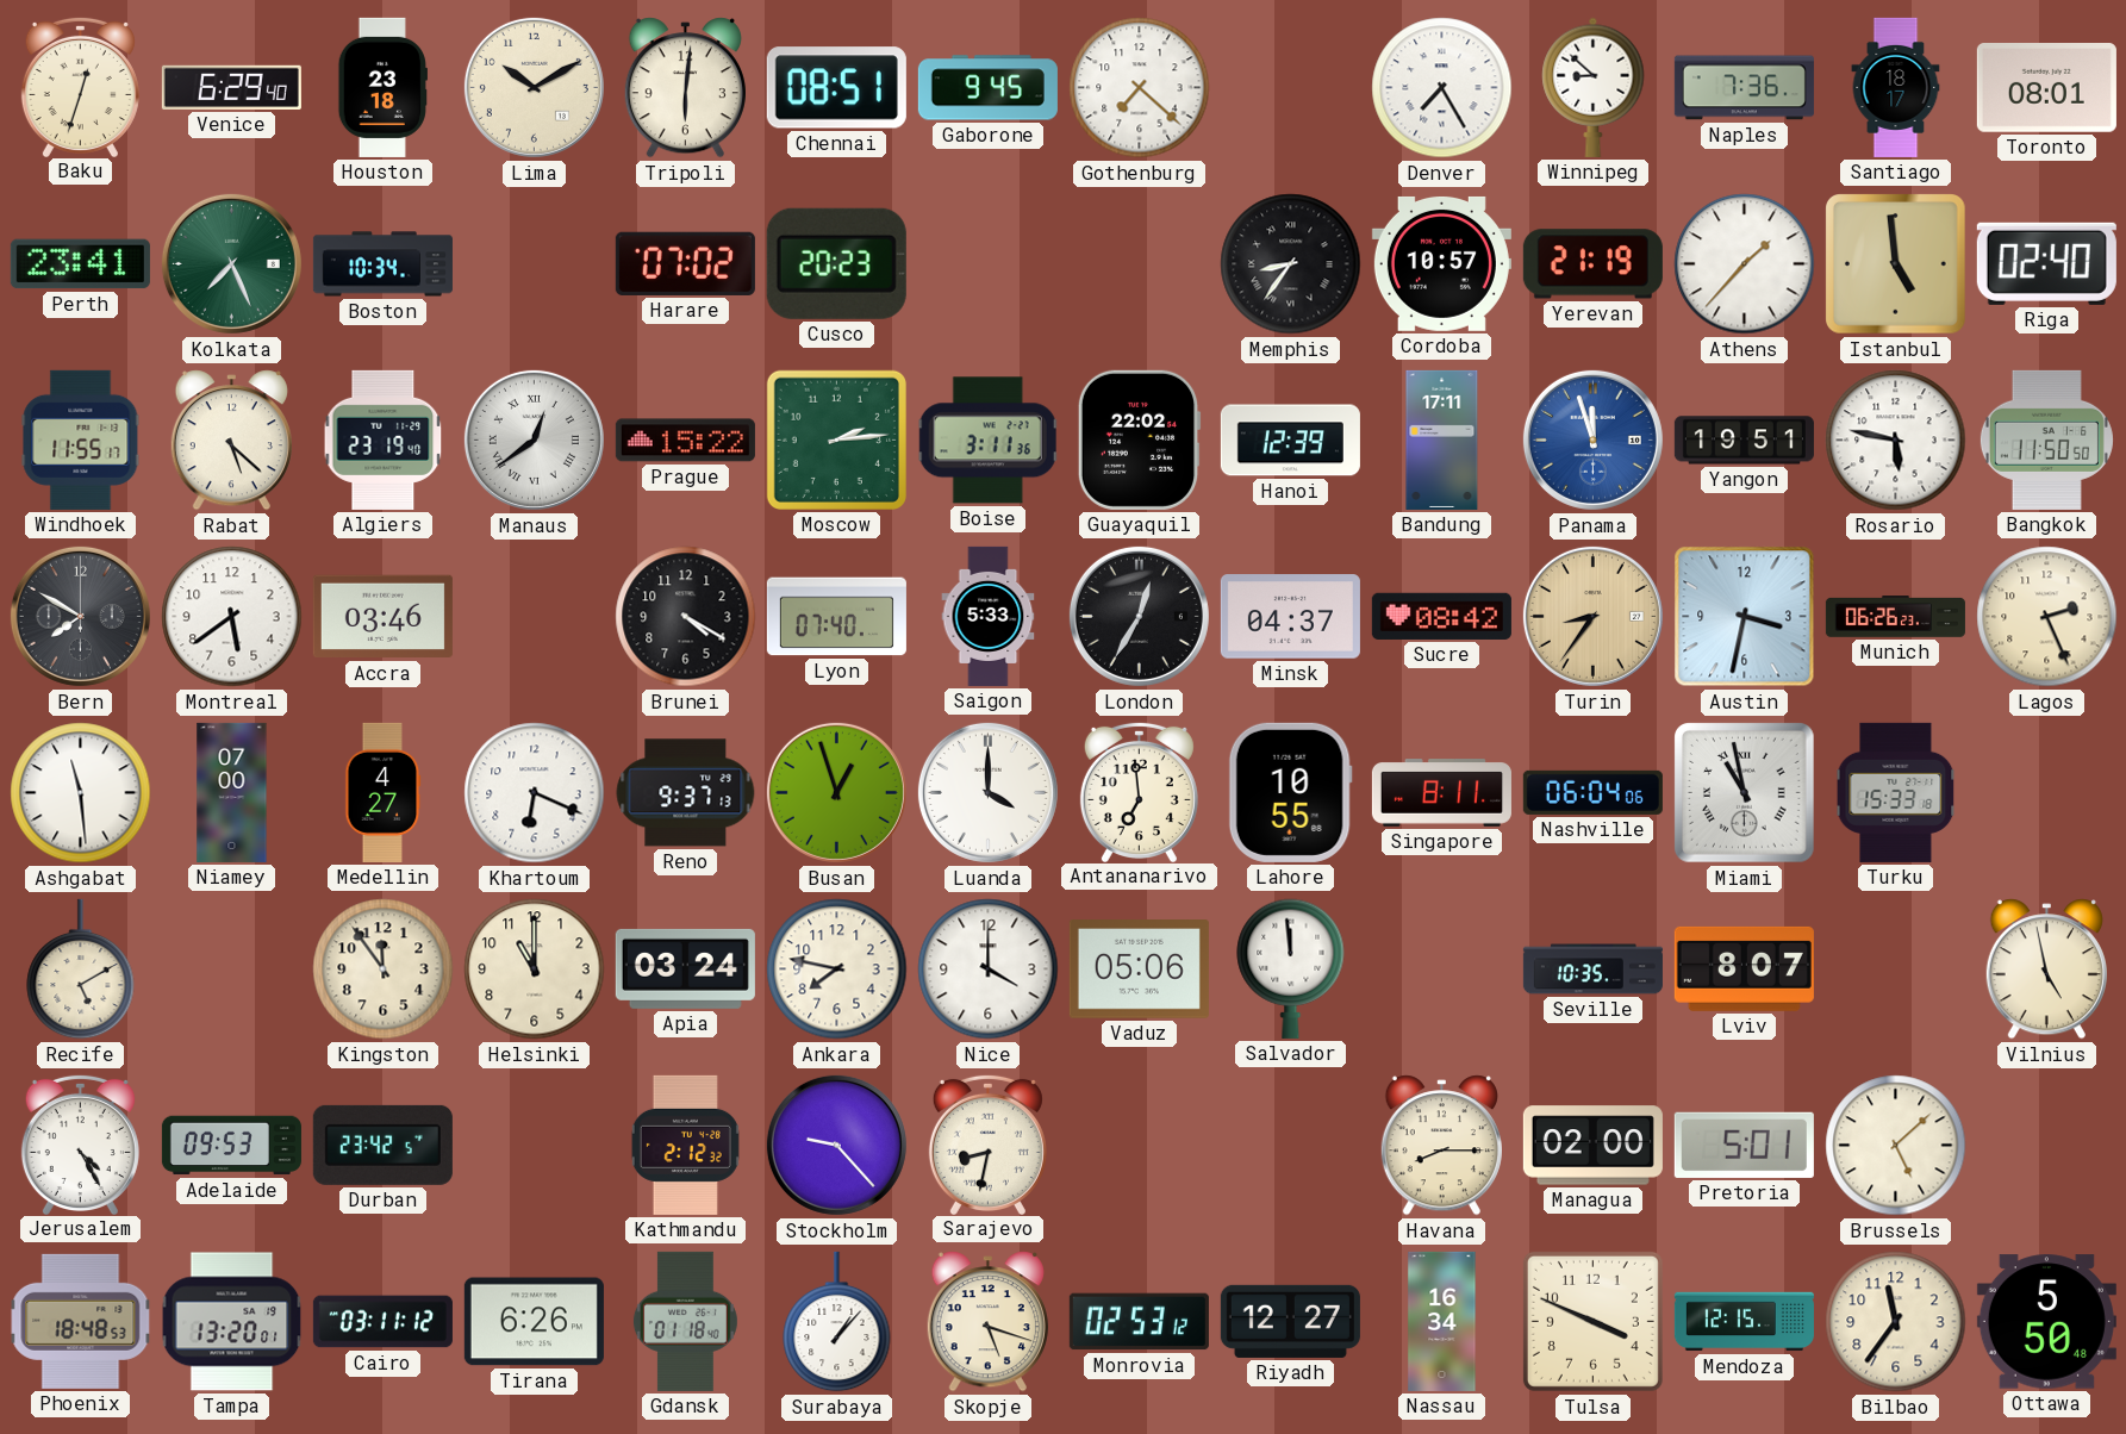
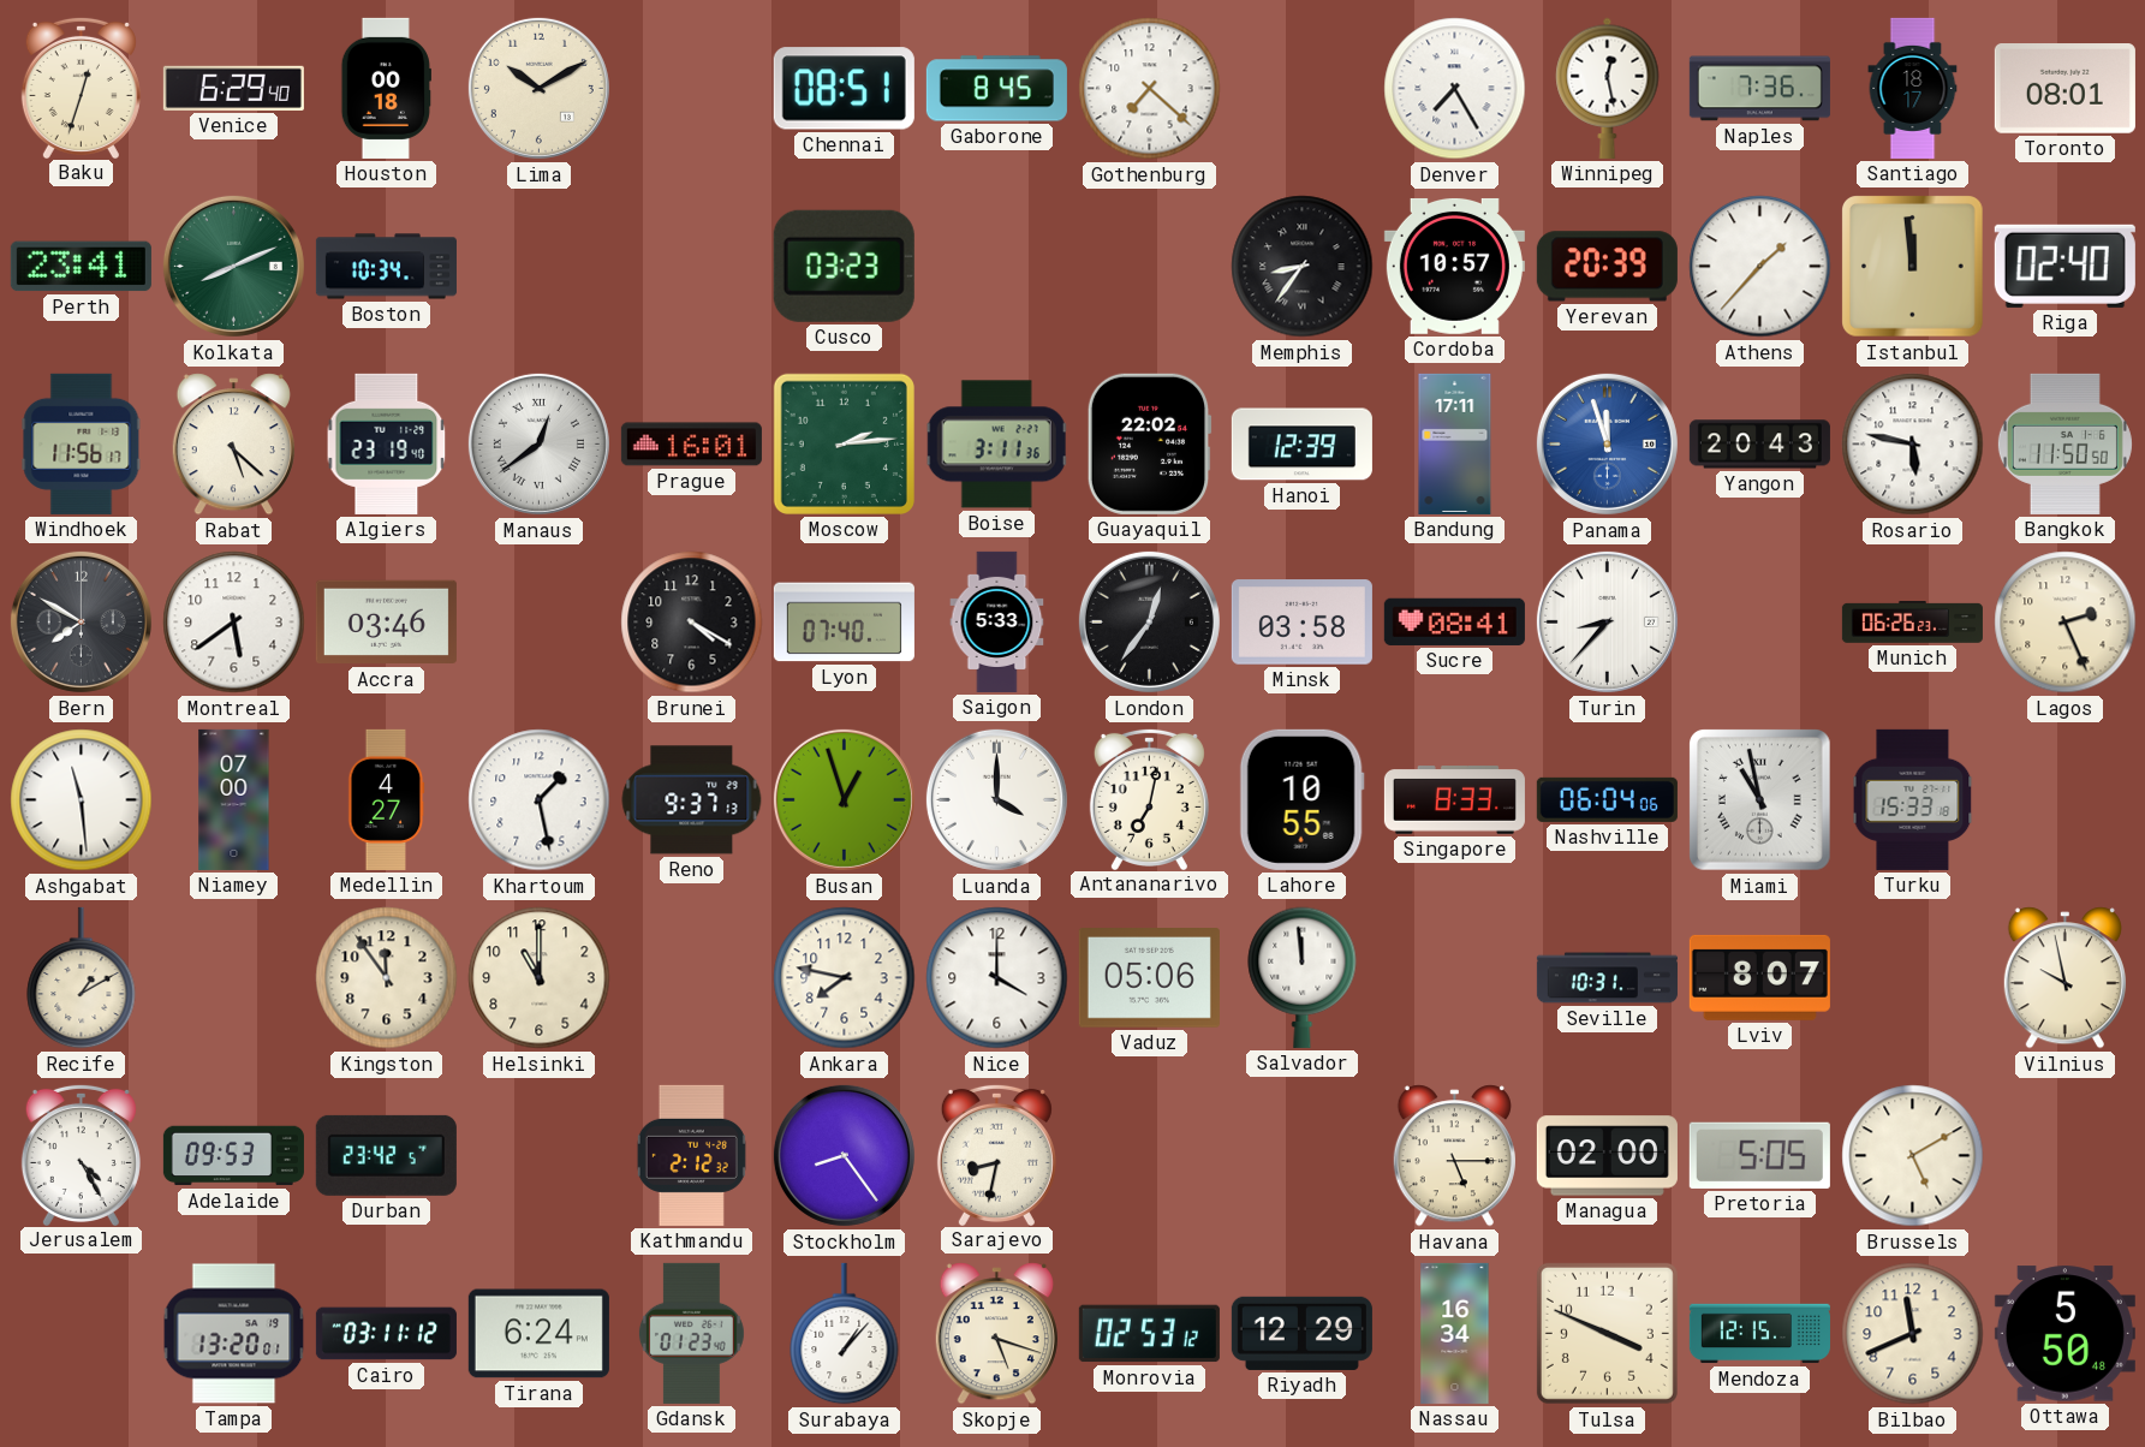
Houston: 23:18 -> 00:18 (386, 88)
Tripoli: 6:01 -> none (685, 88)
Gaborone: 9:45 -> 8:45 (996, 89)
Winnipeg: 8:52 -> 12:28 (1608, 88)
Kolkata: 7:26 -> 8:11 (233, 266)
Harare: 07:02 -> none (685, 263)
Cusco: 20:23 -> 03:23 (844, 266)
Yerevan: 21:19 -> 20:39 (1607, 267)
Istanbul: 4:59 -> 11:59 (1913, 267)
Windhoek: 11:55 -> 11:56 (82, 443)
Prague: 15:22 -> 16:01 (691, 445)
Yangon: 19:51 -> 20:43 (1759, 445)
London: 12:35 -> 12:36 (1149, 621)
Minsk: 04:37 -> 03:58 (1301, 623)
Sucre: 08:42 -> 08:41 (1454, 621)
Turin: 8:36 -> 8:37 (1607, 621)
Turin dial: champagne -> white (1607, 621)
Austin: 3:32 -> none (1745, 617)
Khartoum: 6:19 -> 1:28 (540, 800)
Antananarivo: 6:59 -> 7:02 (1149, 798)
Singapore: 8:11 -> 8:33 (1454, 800)
Recife: 5:10 -> 1:10 (82, 978)
Apia: 03:24 -> none (685, 968)
Seville: 10:35 -> 10:31 (1607, 978)
Vilnius: 4:58 -> 9:58 (2064, 978)
Stockholm: 9:23 -> 8:24 (844, 1155)
Havana: 8:15 -> 5:15 (1454, 1156)
Pretoria: 5:01 -> 5:05 (1759, 1155)
Brussels: 5:08 -> 5:10 (1913, 1156)
Phoenix: 18:48 -> none (81, 1321)
Tirana: 6:26 -> 6:24 (538, 1334)
Gdansk: 01:18 -> 01:23 (691, 1333)
Riyadh: 12:27 -> 12:29 (1301, 1333)
Bilbao: 11:36 -> 11:41 (1913, 1334)
